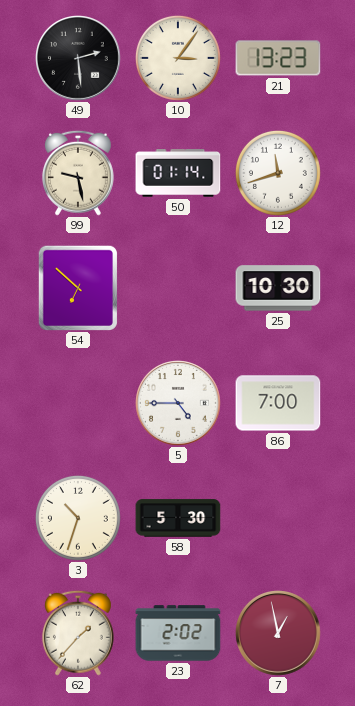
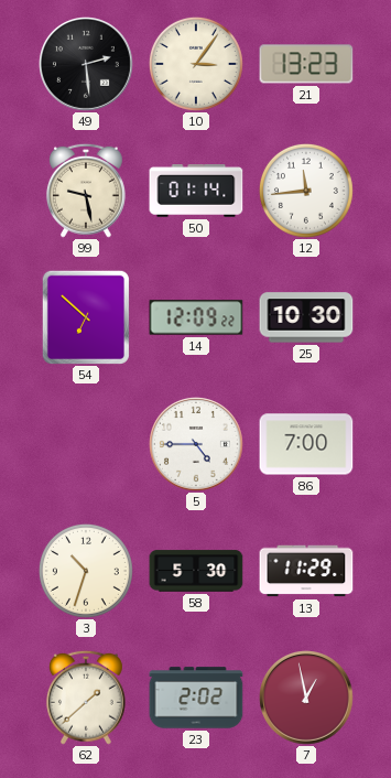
12: 11:42 -> 11:44 (306, 191)
14: none -> 12:09 (196, 317)
13: none -> 11:29 (306, 571)
62: 1:37 -> 1:38 (86, 698)
